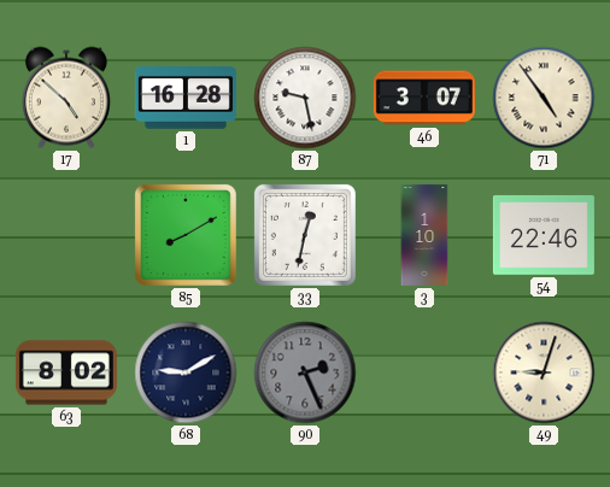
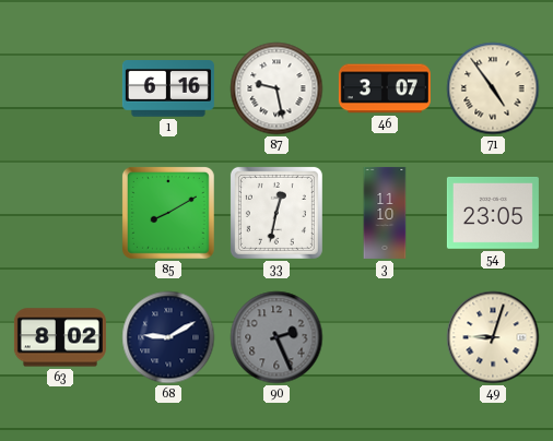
17: 4:52 -> none (66, 98)
1: 16:28 -> 6:16 (168, 88)
3: 1:10 -> 11:10 (385, 213)
54: 22:46 -> 23:05 (493, 213)
